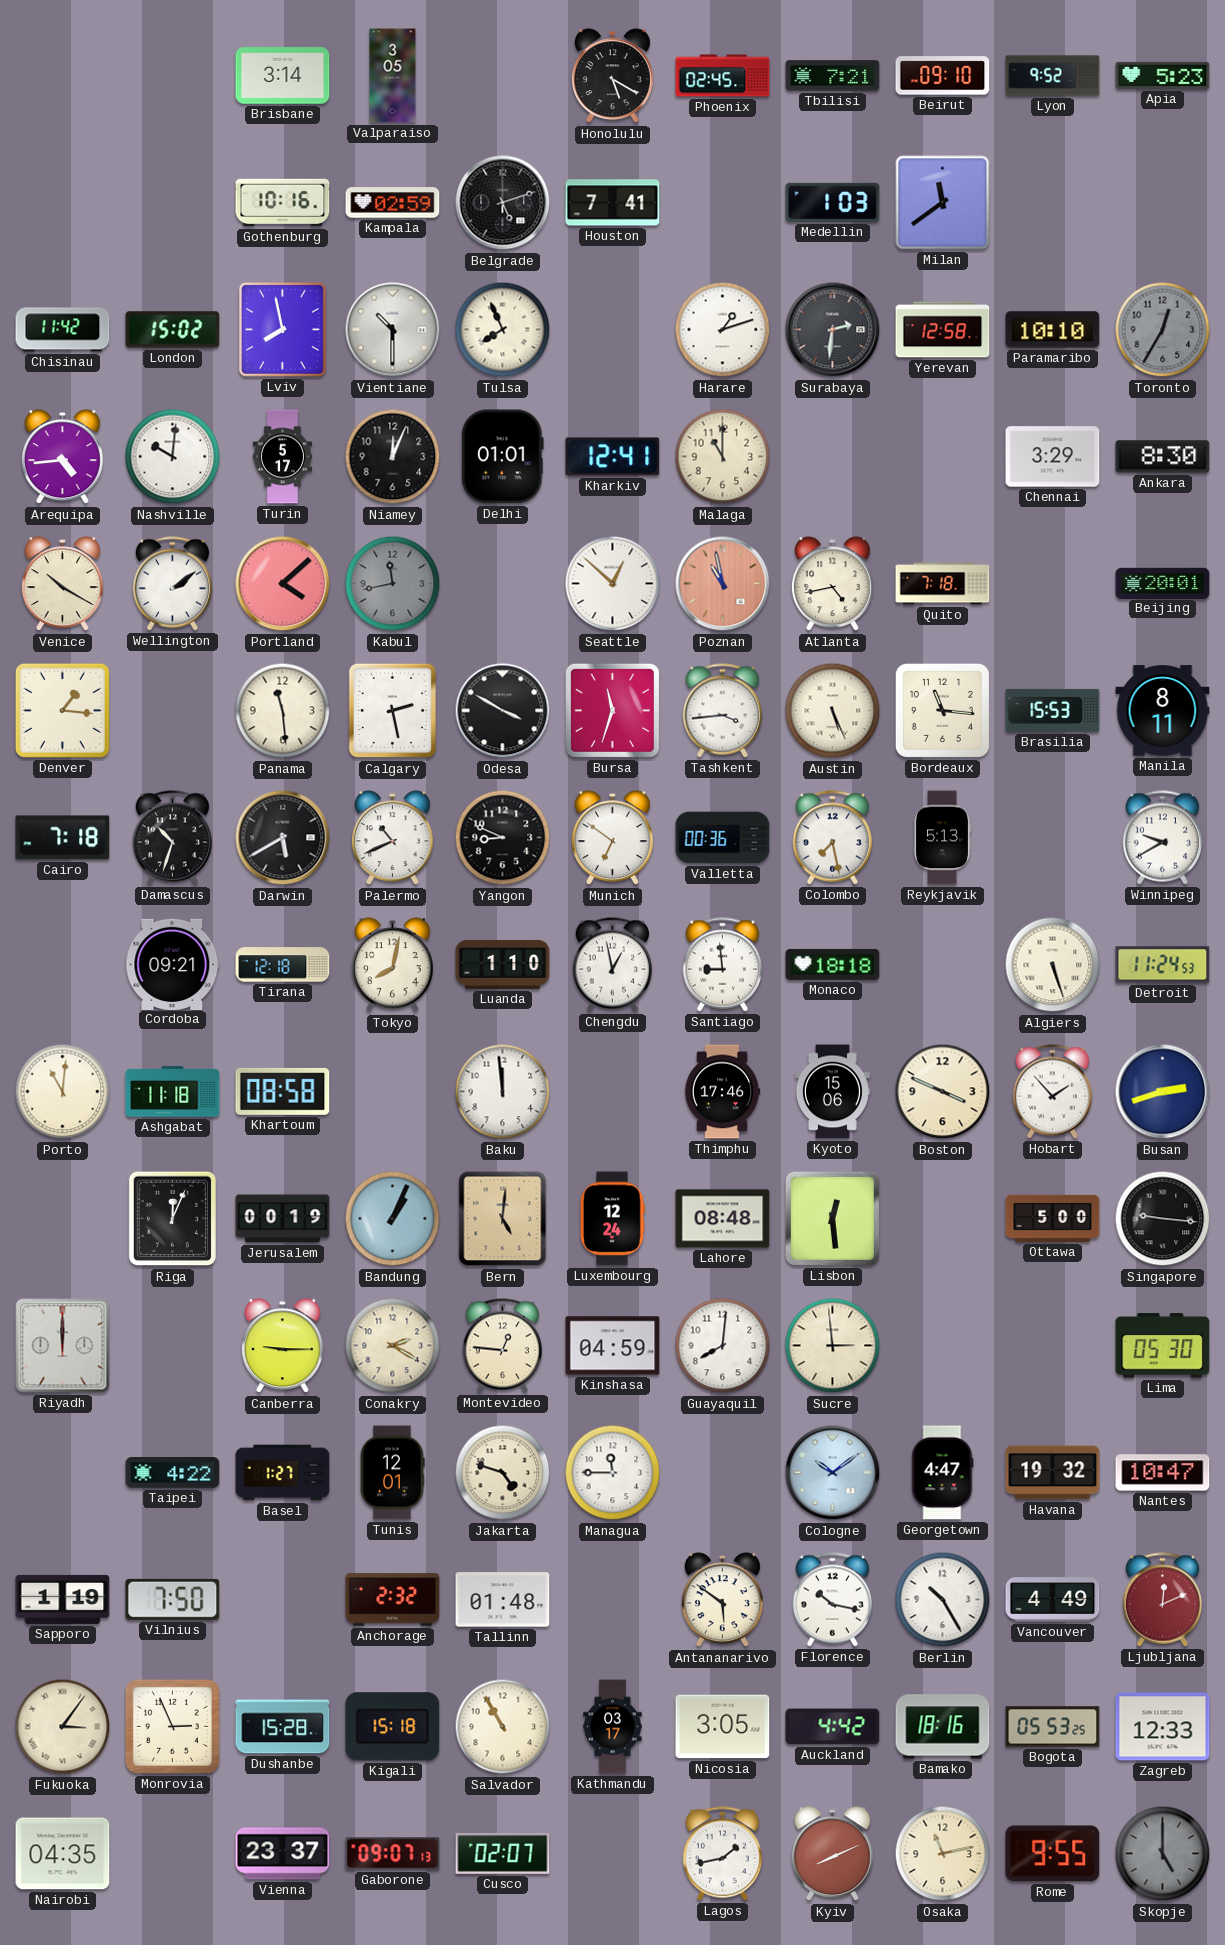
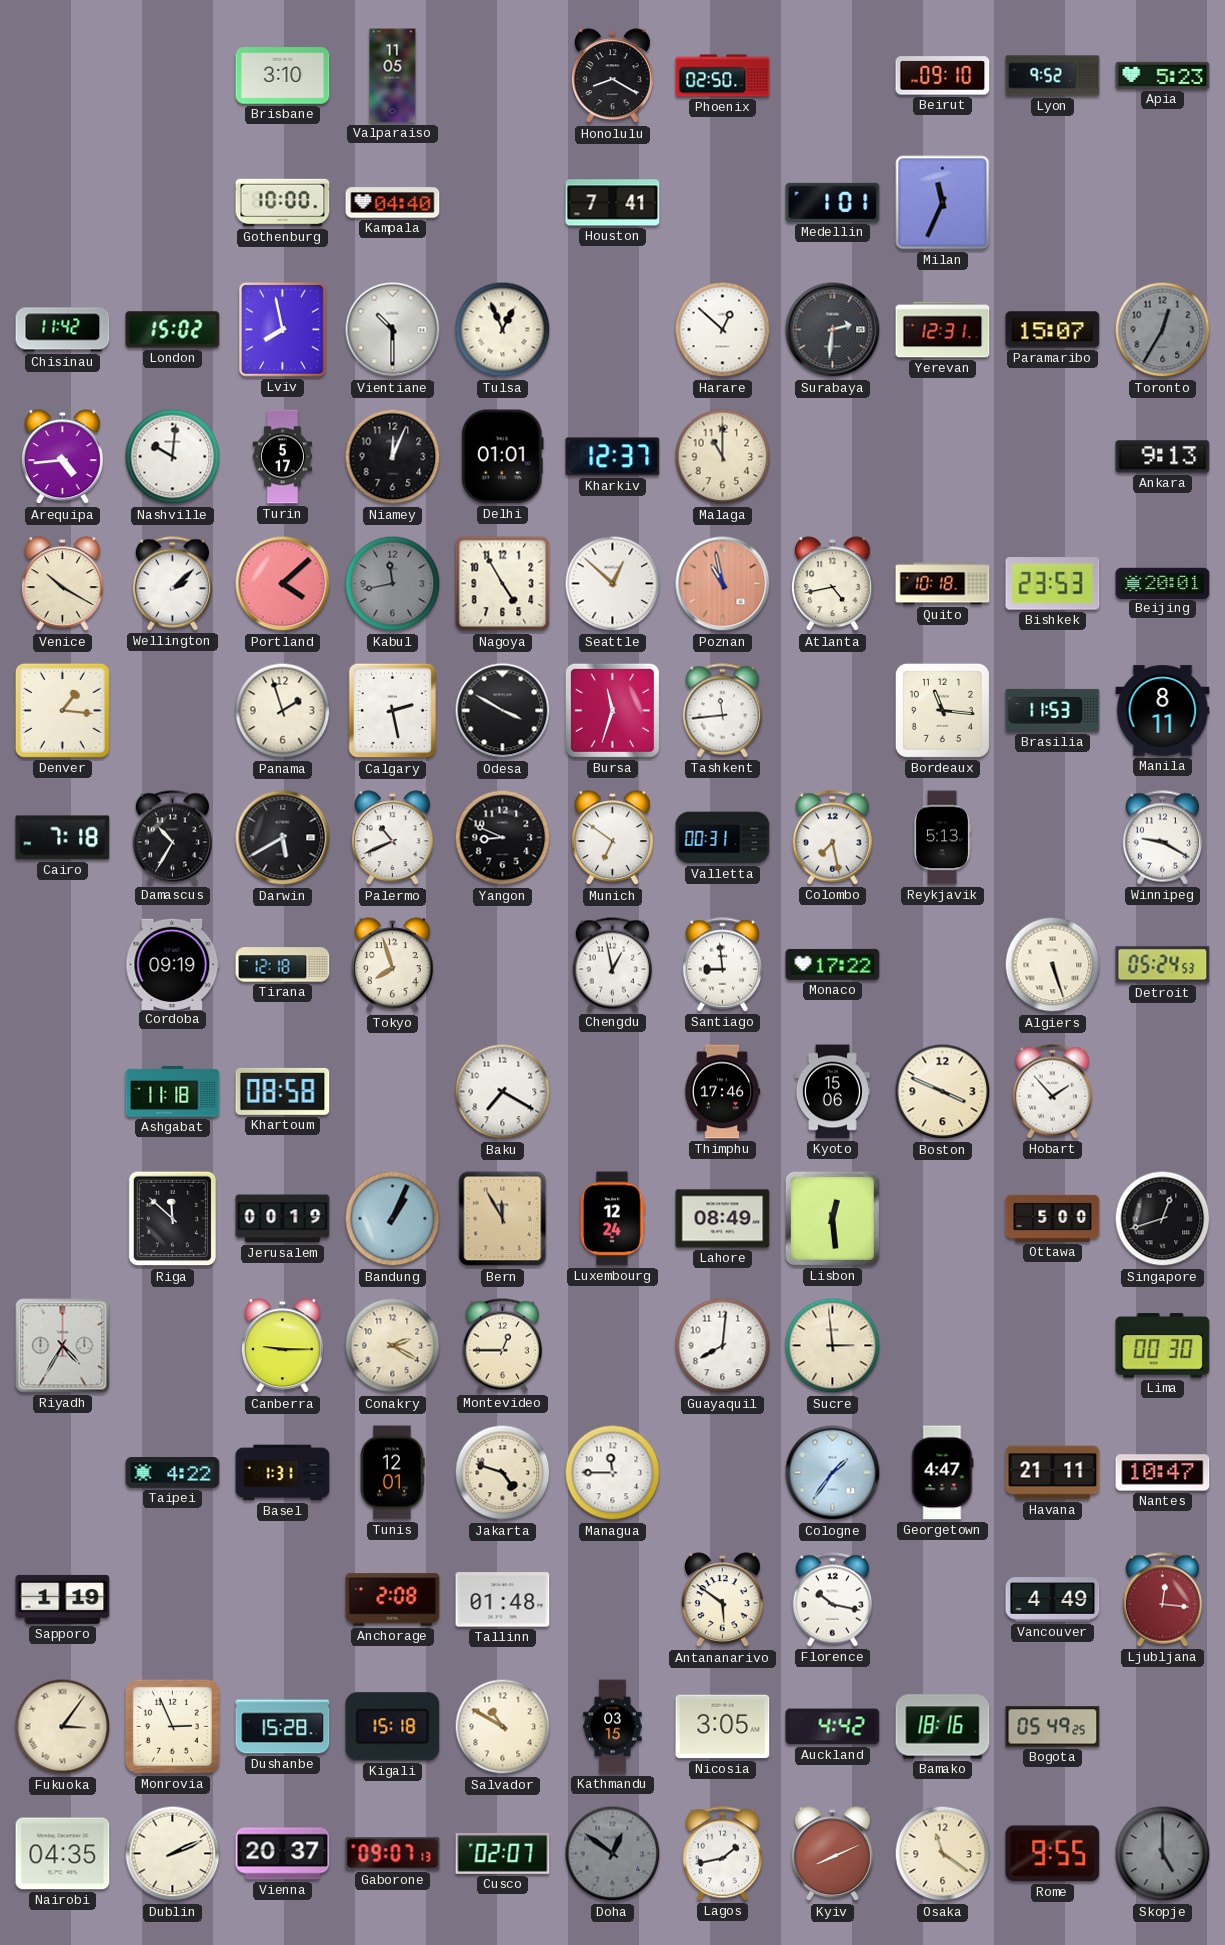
Brisbane: 3:14 -> 3:10 (283, 76)
Valparaiso: 3:05 -> 11:05 (393, 76)
Honolulu: 5:20 -> 8:20 (612, 76)
Phoenix: 02:45 -> 02:50 (723, 76)
Tbilisi: 7:21 -> none (833, 76)
Gothenburg: 10:16 -> 10:00 (283, 203)
Kampala: 02:59 -> 04:40 (393, 203)
Belgrade: 5:12 -> none (503, 203)
Medellin: 1:03 -> 1:01 (833, 202)
Milan: 11:39 -> 11:34 (943, 203)
Tulsa: 7:56 -> 12:56 (503, 330)
Harare: 1:12 -> 12:52 (723, 330)
Yerevan: 12:58 -> 12:31 (943, 330)
Paramaribo: 10:10 -> 15:07 (1053, 330)
Kharkiv: 12:41 -> 12:37 (613, 457)
Chennai: 3:29 -> none (1053, 457)
Ankara: 8:30 -> 9:13 (1163, 457)
Wellington: 2:09 -> 2:08 (172, 584)
Nagoya: none -> 4:55 (503, 584)
Quito: 7:18 -> 10:18 (943, 584)
Bishkek: none -> 23:53 (1053, 584)
Panama: 11:29 -> 1:57 (283, 711)
Tashkent: 3:44 -> 11:44 (722, 711)
Austin: 5:26 -> none (833, 711)
Brasilia: 15:53 -> 11:53 (1053, 710)
Damascus: 10:33 -> 10:35 (172, 838)
Valletta: 00:36 -> 00:31 (723, 838)
Winnipeg: 9:40 -> 9:20 (1162, 838)
Cordoba: 09:21 -> 09:19 (173, 964)
Tokyo: 8:02 -> 7:57 (392, 965)
Luanda: 1:10 -> none (503, 964)
Monaco: 18:18 -> 17:22 (833, 964)
Detroit: 11:24 -> 05:24 (1163, 965)
Porto: 11:01 -> none (63, 1092)
Baku: 11:59 -> 7:20 (503, 1092)
Busan: 2:42 -> none (1163, 1092)
Riga: 12:04 -> 11:52 (173, 1219)
Bern: 5:01 -> 11:55 (503, 1219)
Lahore: 08:48 -> 08:49 (723, 1219)
Singapore: 9:16 -> 12:42 (1163, 1219)
Riyadh: 12:00 -> 4:35 (63, 1346)
Montevideo: 12:46 -> 12:45 (502, 1346)
Kinshasa: 04:59 -> none (613, 1346)
Lima: 05:30 -> 00:30 (1163, 1346)
Basel: 1:27 -> 1:31 (283, 1473)
Cologne: 10:09 -> 1:36 (833, 1473)
Havana: 19:32 -> 21:11 (1053, 1473)
Vilnius: 7:50 -> none (173, 1599)
Anchorage: 2:32 -> 2:08 (393, 1600)
Berlin: 10:25 -> none (943, 1600)
Ljubljana: 12:11 -> 12:16 (1162, 1600)
Salvador: 10:55 -> 10:50 (503, 1727)
Kathmandu: 03:17 -> 03:15 (613, 1727)
Bogota: 05:53 -> 05:49 (1053, 1727)
Zagreb: 12:33 -> none (1163, 1727)
Dublin: none -> 2:11 (173, 1854)
Vienna: 23:37 -> 20:37 (283, 1854)
Doha: none -> 12:51 (613, 1854)
Osaka: 11:13 -> 11:21 (943, 1854)
